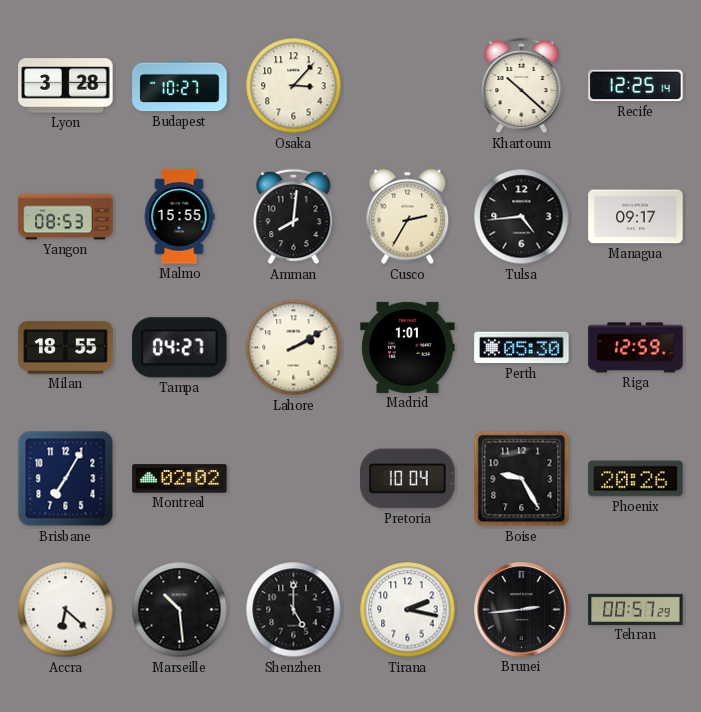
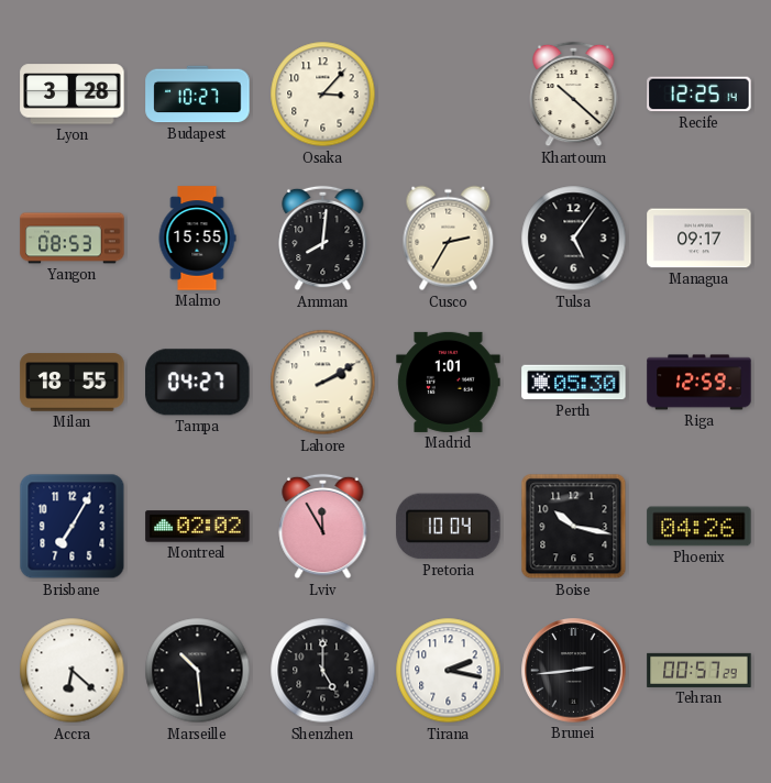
Tulsa: 4:44 -> 5:06 (574, 239)
Lviv: none -> 11:55 (323, 527)
Boise: 9:25 -> 10:17 (574, 527)
Phoenix: 20:26 -> 04:26 (700, 527)
